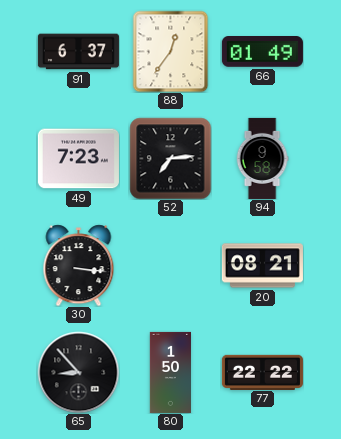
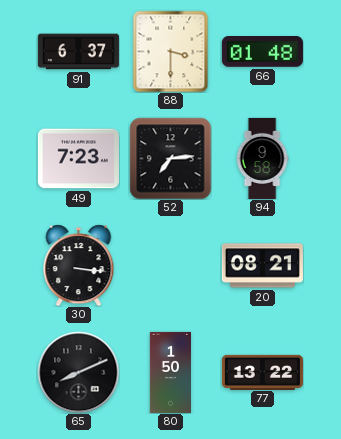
88: 12:36 -> 3:30 (171, 51)
66: 01:49 -> 01:48 (262, 52)
65: 8:53 -> 8:11 (78, 372)
77: 22:22 -> 13:22 (262, 372)
